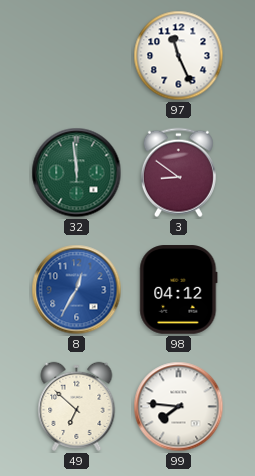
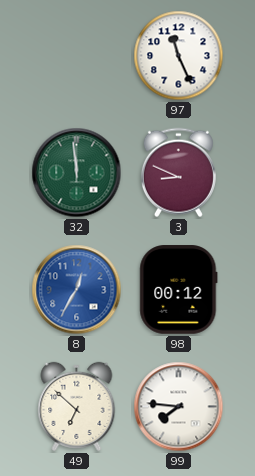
3: 8:51 -> 8:49 (178, 173)
98: 04:12 -> 00:12 (179, 290)
